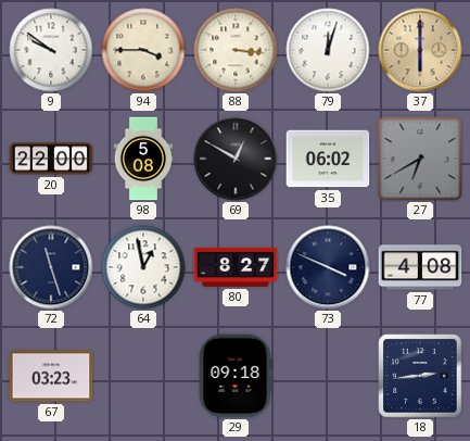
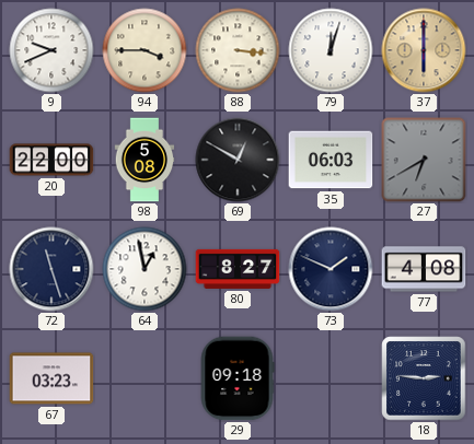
9: 9:51 -> 9:41 (51, 50)
35: 06:02 -> 06:03 (331, 160)
73: 3:49 -> 1:49 (331, 269)
18: 2:44 -> 2:46 (424, 378)
